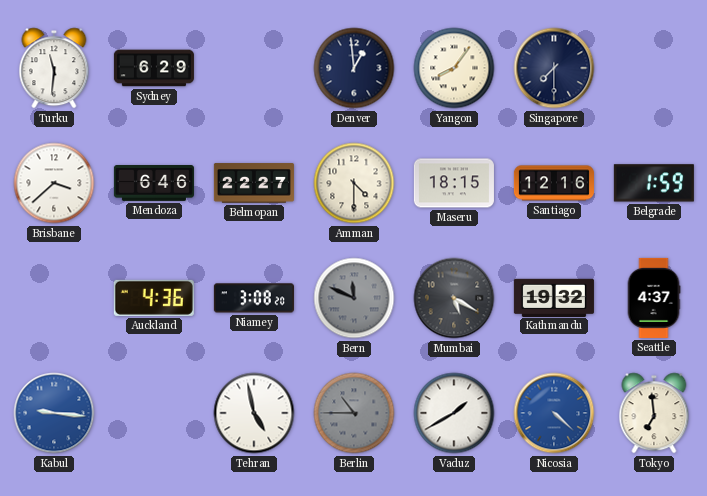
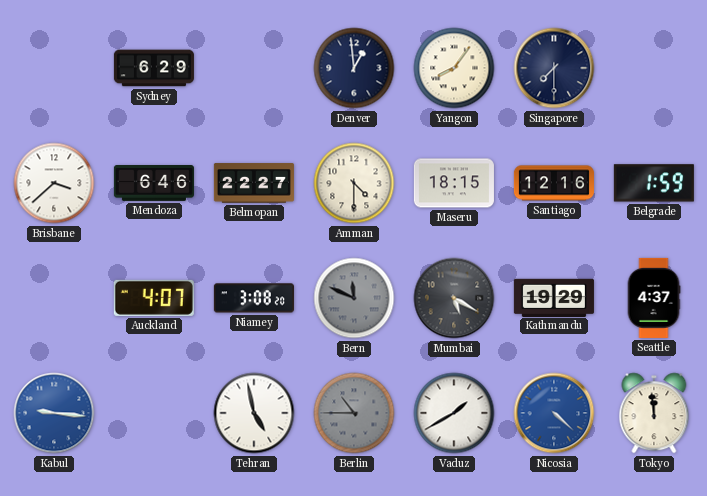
Turku: 11:31 -> none (54, 68)
Auckland: 4:36 -> 4:07 (154, 298)
Kathmandu: 19:32 -> 19:29 (554, 297)
Tokyo: 6:59 -> 11:59 (654, 413)
